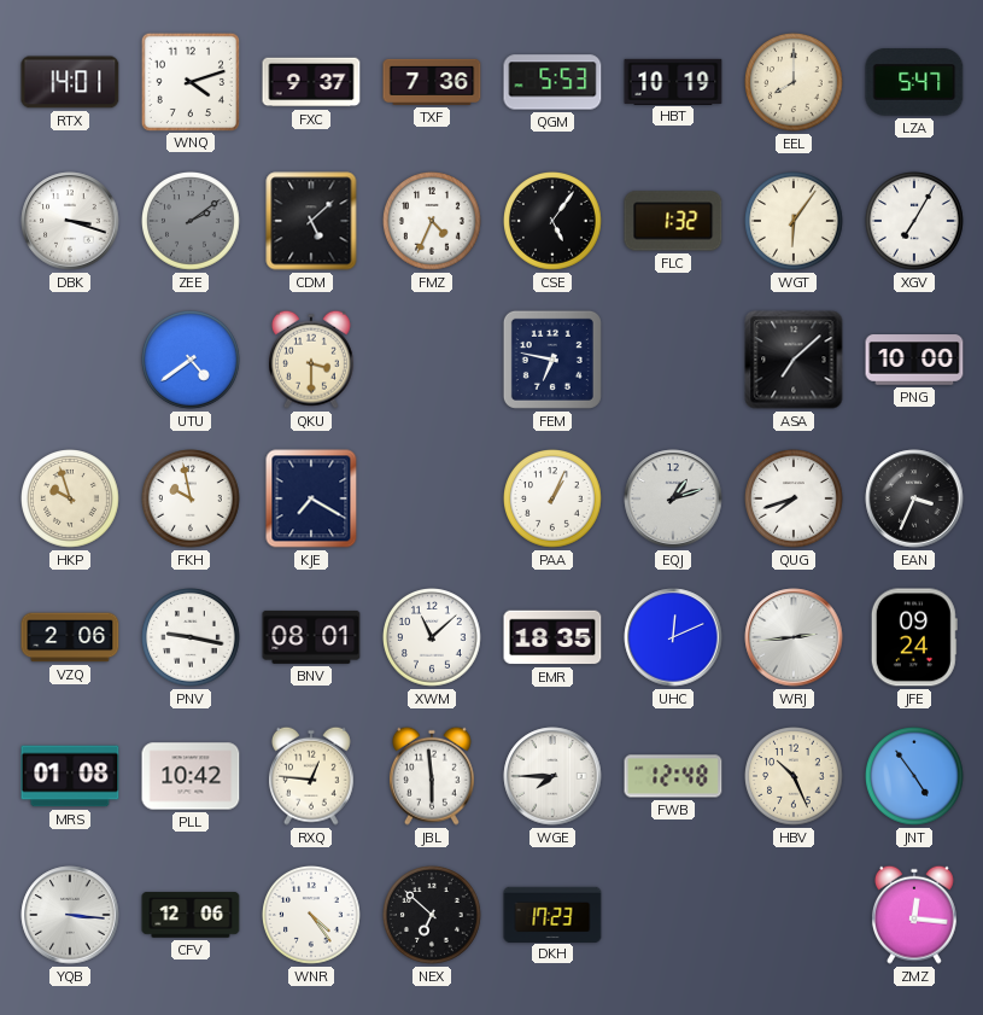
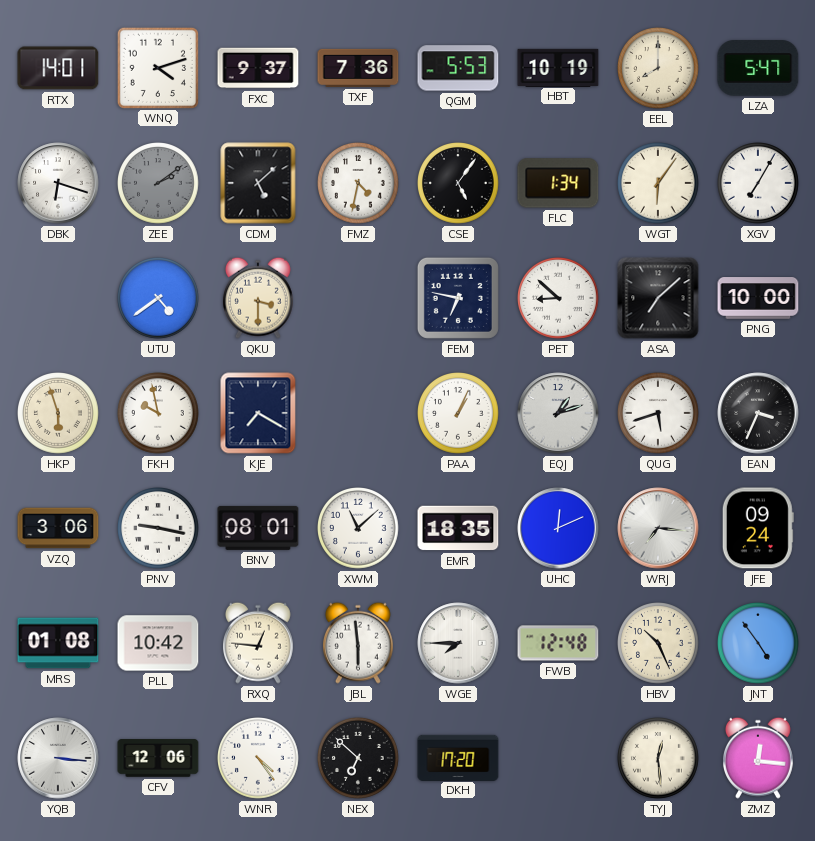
DBK: 3:18 -> 6:18 (58, 183)
FMZ: 4:34 -> 4:32 (359, 184)
FLC: 1:32 -> 1:34 (558, 183)
PET: none -> 8:52 (559, 299)
HKP: 9:57 -> 5:57 (59, 414)
QUG: 7:42 -> 5:42 (659, 414)
VZQ: 2:06 -> 3:06 (58, 528)
WRJ: 2:44 -> 7:16 (658, 528)
DKH: 17:23 -> 17:20 (458, 757)
TYJ: none -> 12:29 (659, 759)
